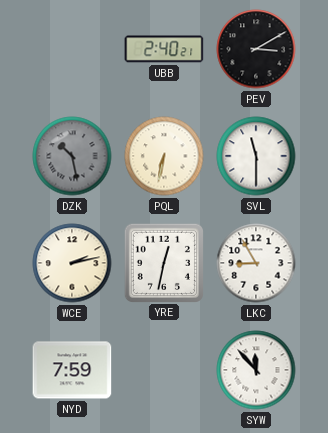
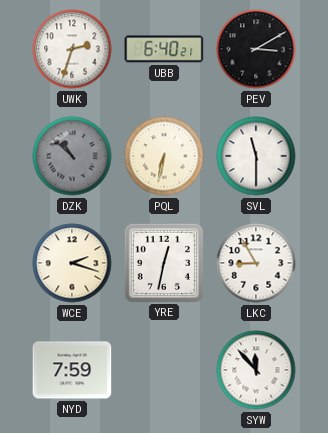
UWK: none -> 2:33 (72, 49)
UBB: 2:40 -> 6:40 (164, 49)
DZK: 10:28 -> 10:52 (72, 156)
WCE: 2:13 -> 2:18 (72, 263)
